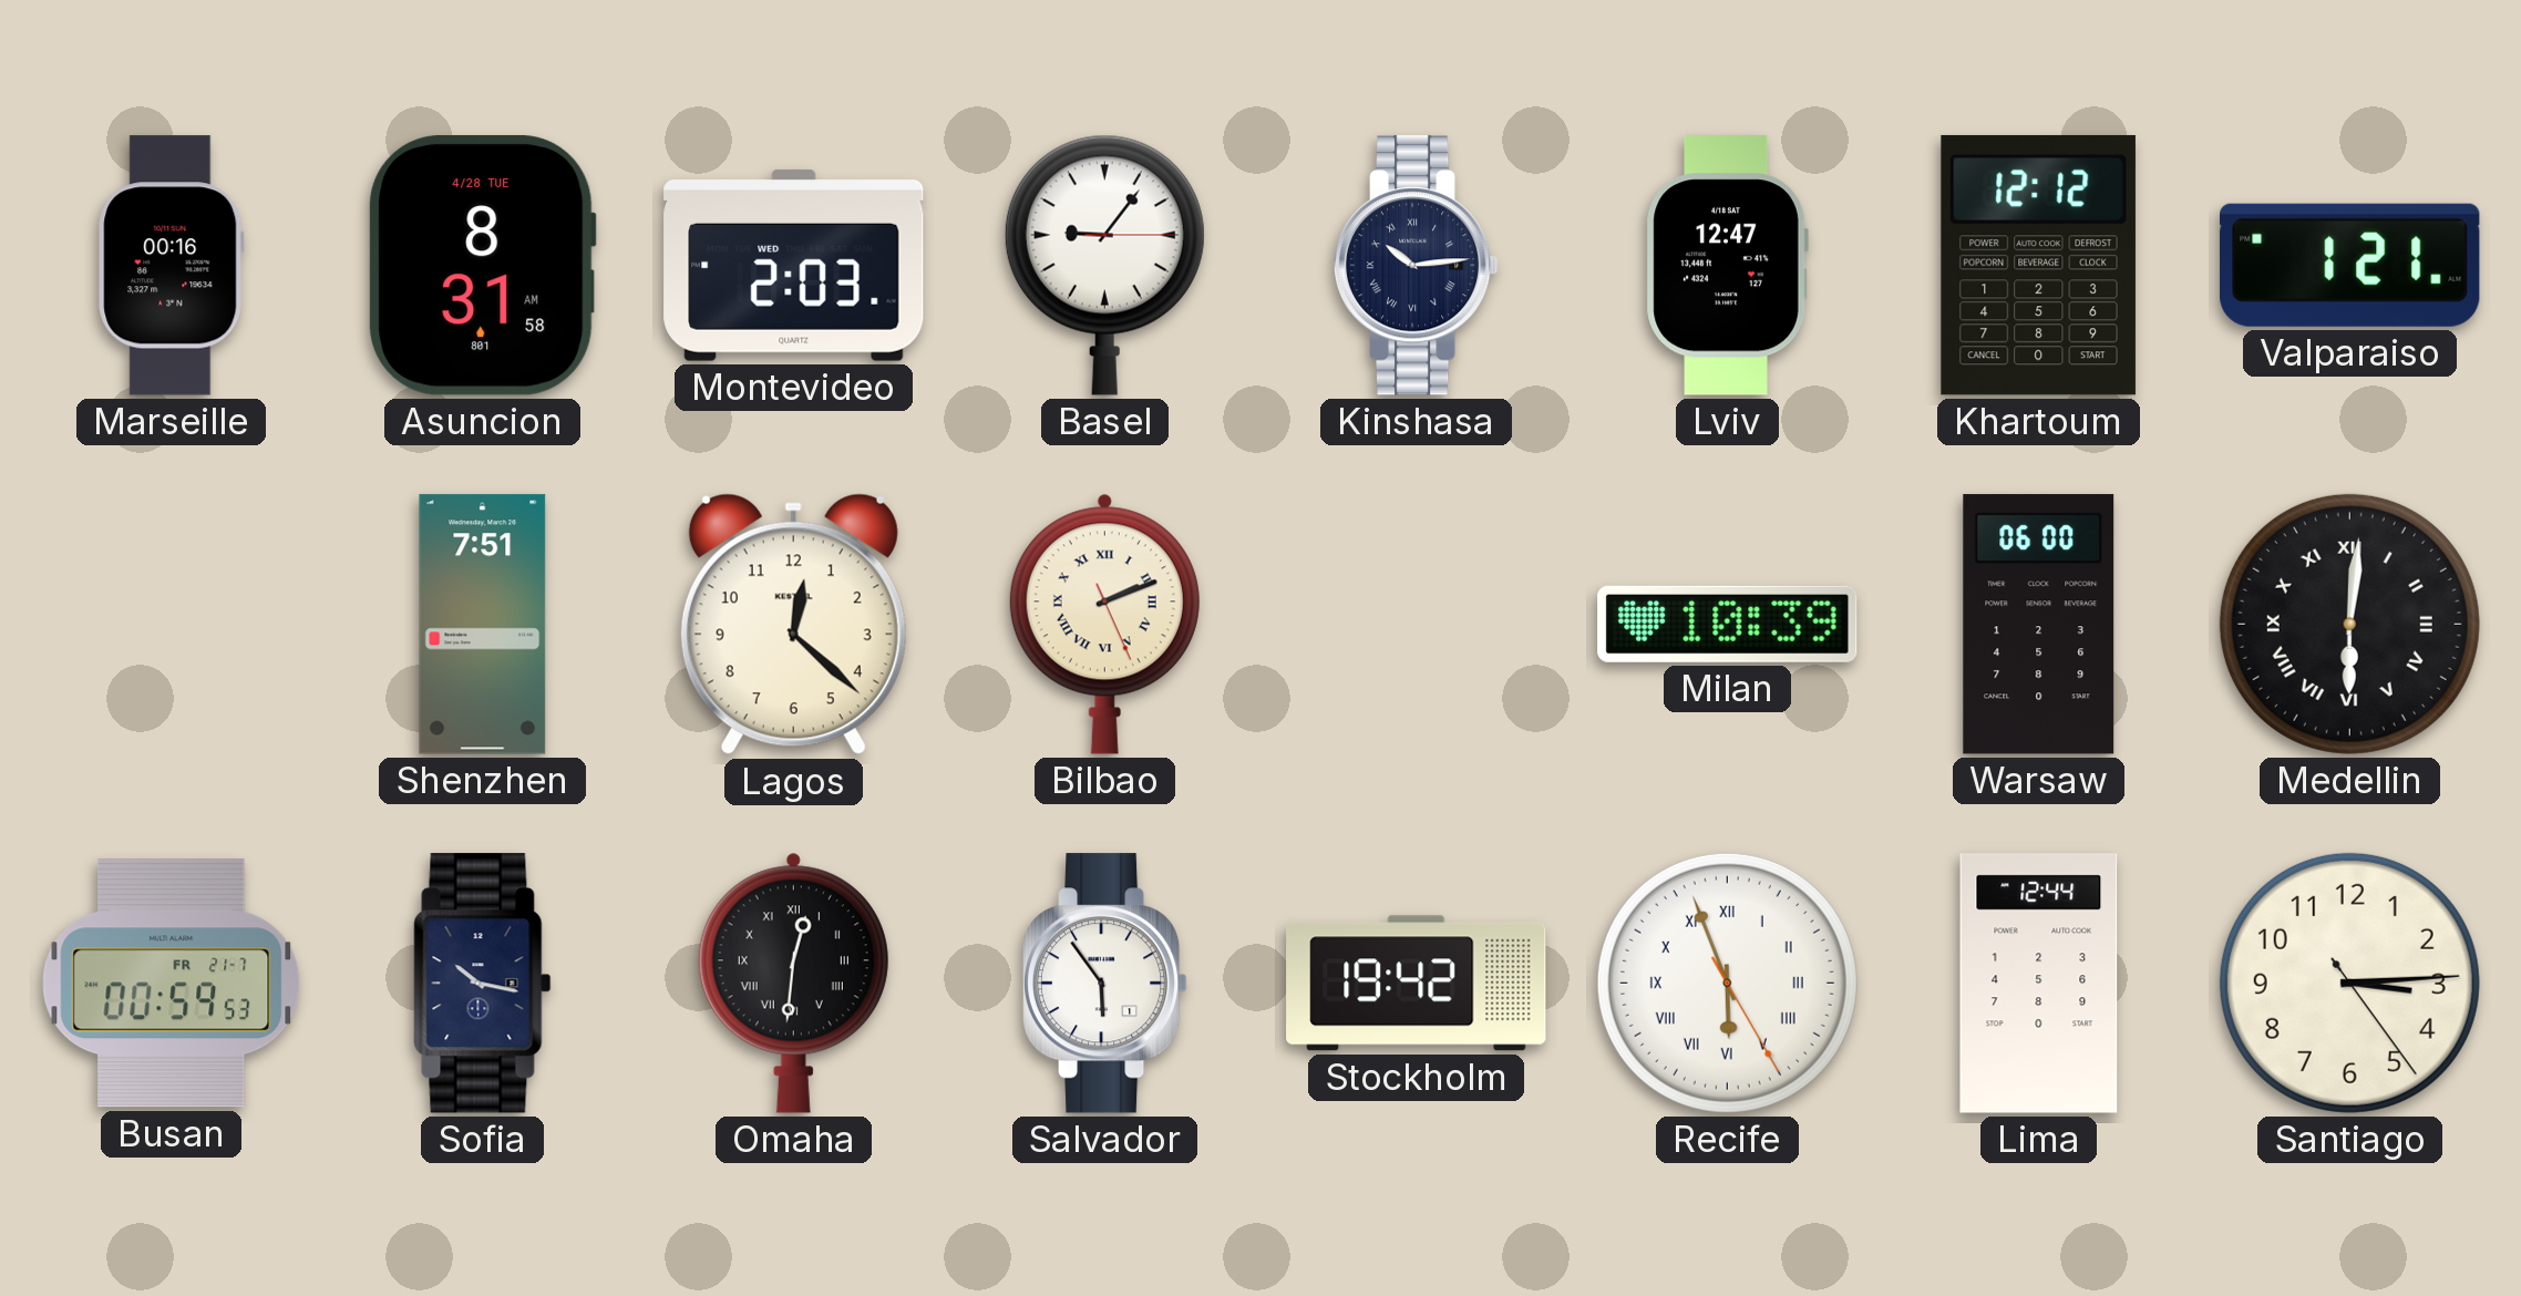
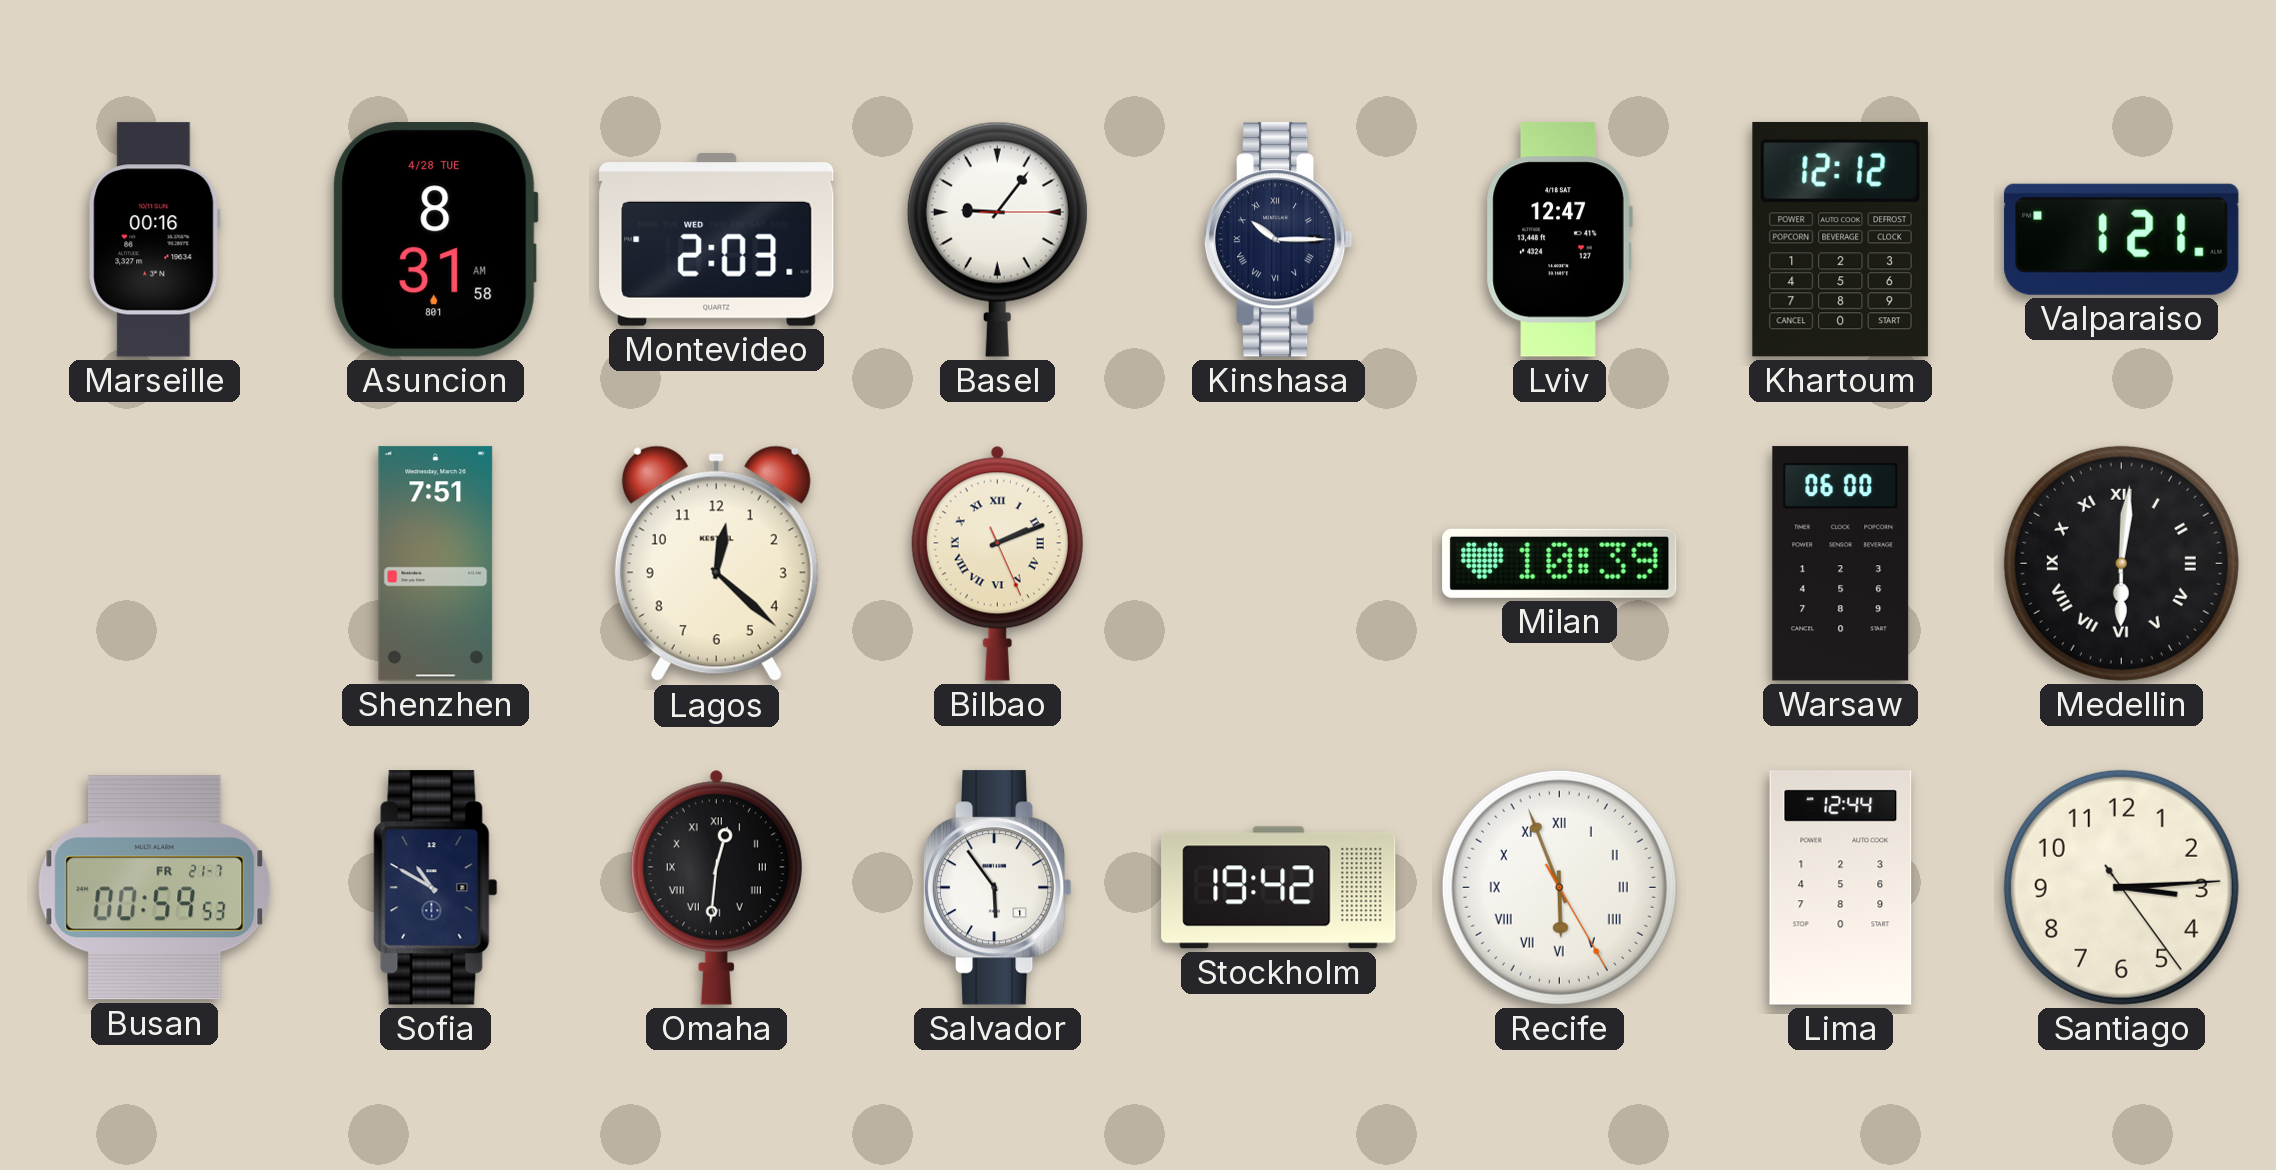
Kinshasa: 10:14 -> 10:15 (1278, 240)
Sofia: 10:17 -> 10:50 (436, 888)
